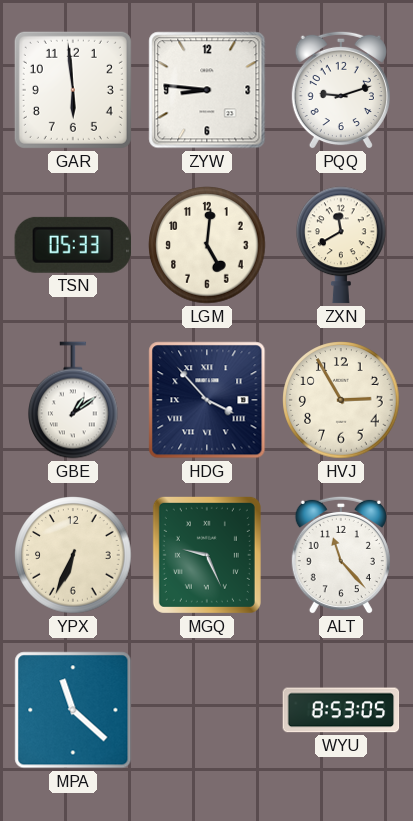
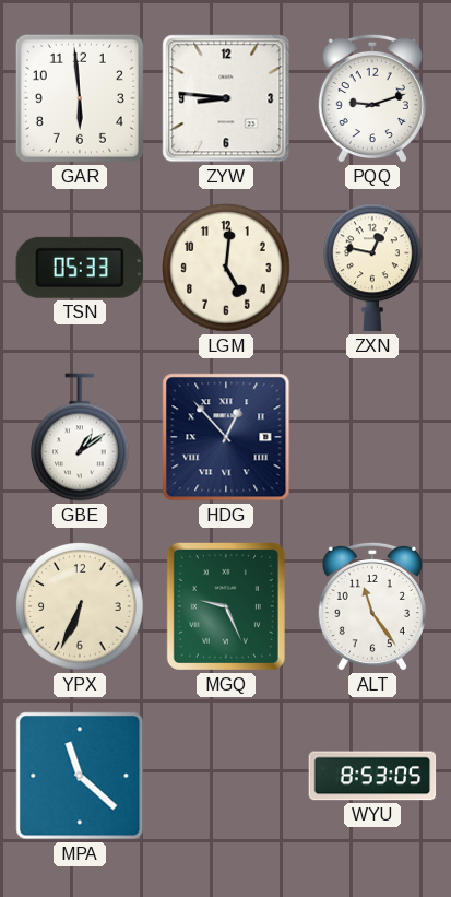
ZXN: 11:40 -> 12:47 (373, 268)
HDG: 3:53 -> 12:53 (226, 437)
HVJ: 2:55 -> none (341, 400)
ALT: 11:23 -> 11:24 (372, 606)
